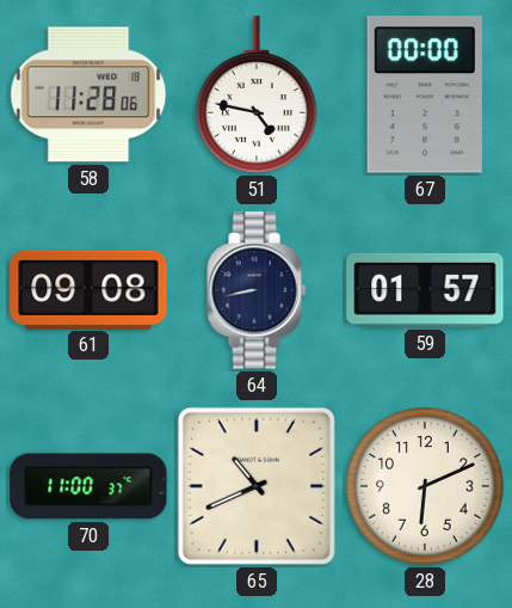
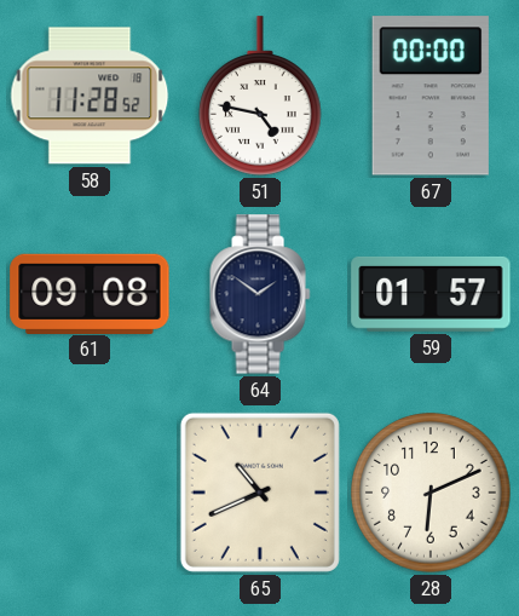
58: 11:28:06 -> 11:28:52 (90, 96)
64: 8:43 -> 1:51 (260, 294)
70: 11:00 -> none (88, 486)
